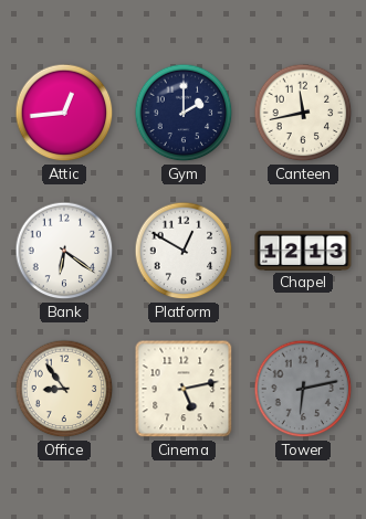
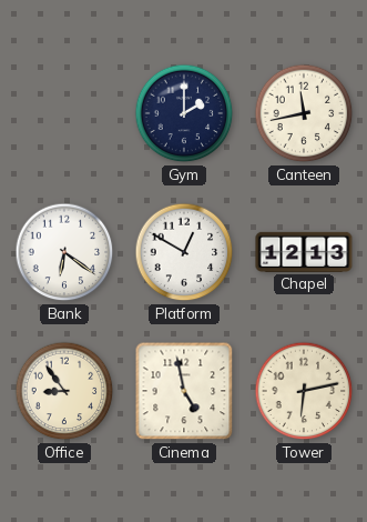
Attic: 12:44 -> none (64, 113)
Cinema: 5:13 -> 4:58 (184, 391)
Tower dial: grey -> cream (304, 391)
